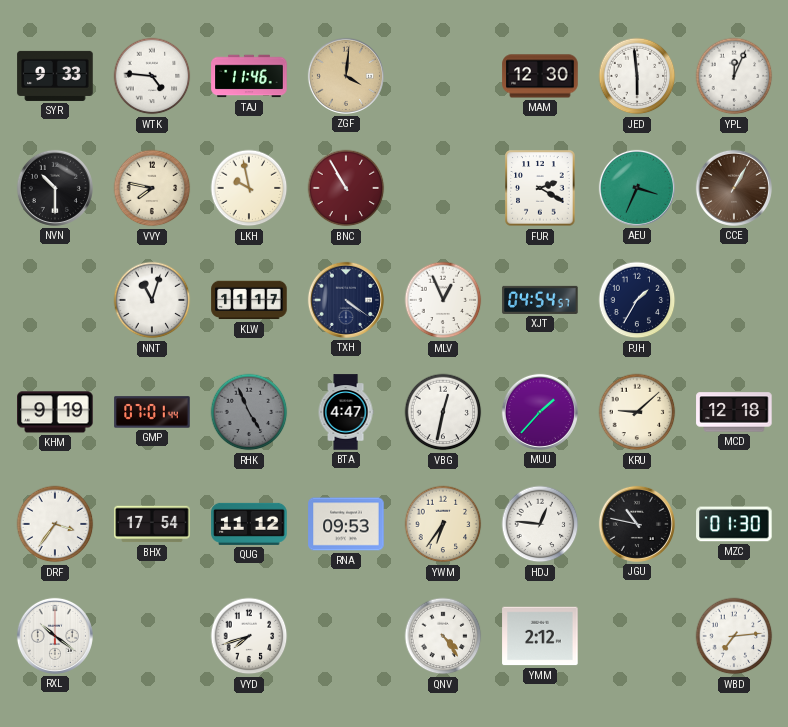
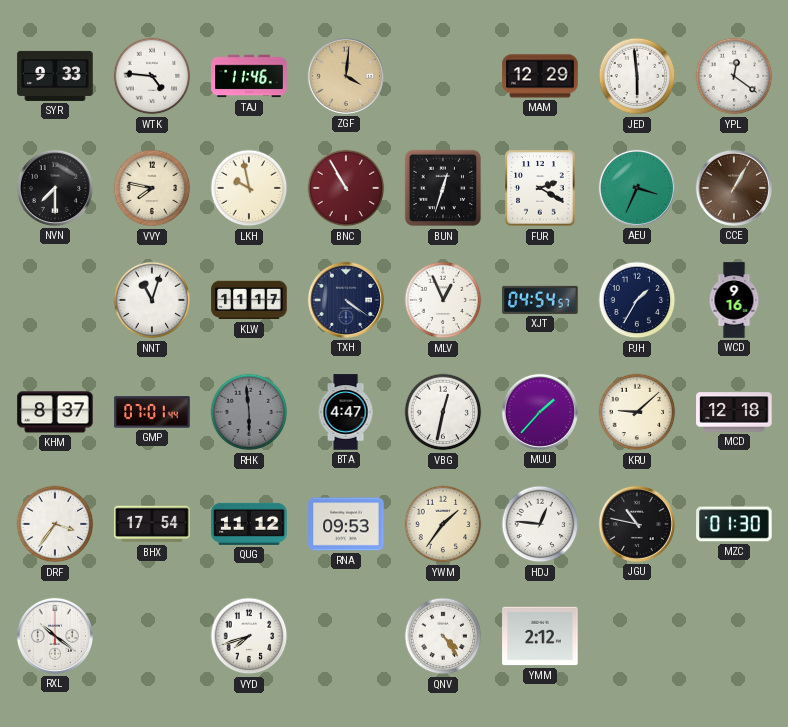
MAM: 12:30 -> 12:29 (540, 76)
YPL: 12:04 -> 12:21 (734, 76)
NVN: 10:30 -> 7:30 (55, 188)
BUN: none -> 12:33 (443, 188)
WCD: none -> 9:16 (734, 300)
KHM: 9:19 -> 8:37 (55, 412)
RHK: 4:56 -> 5:59 (249, 412)
YWM: 6:36 -> 1:36 (443, 524)
WBD: 7:14 -> none (734, 636)
